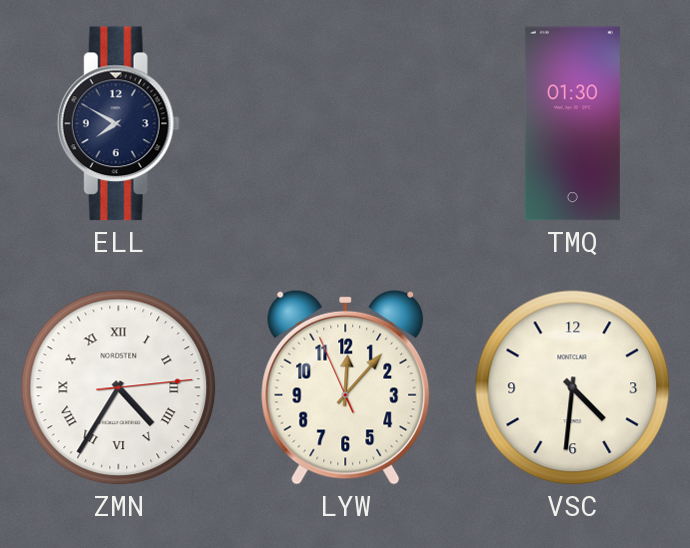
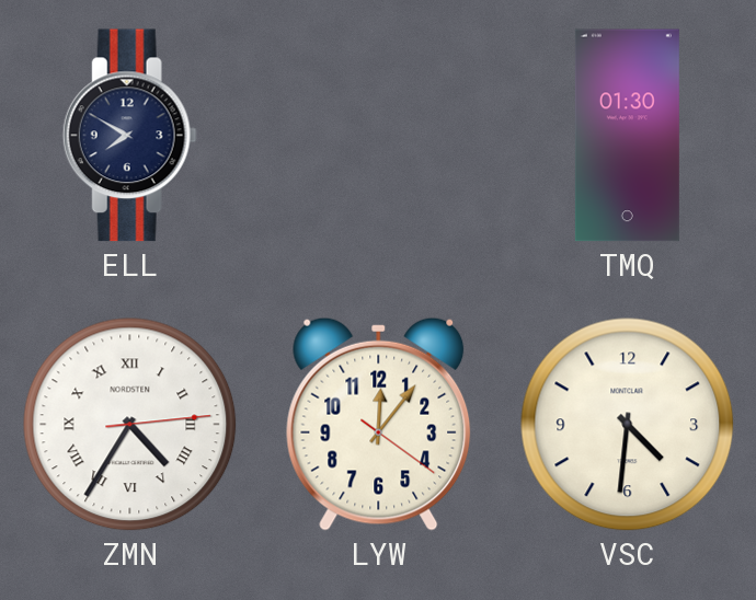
LYW: 12:06:56 -> 12:06:21 (379, 424)
